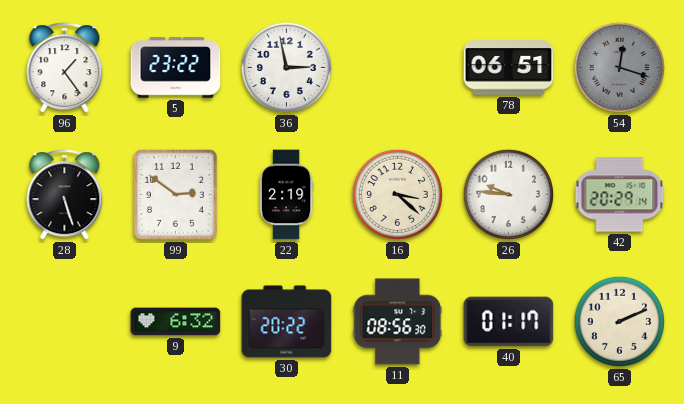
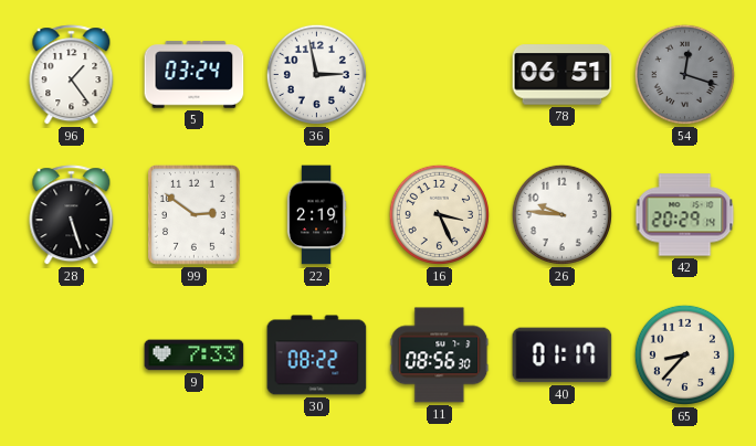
5: 23:22 -> 03:24 (195, 75)
16: 3:22 -> 3:26 (439, 214)
9: 6:32 -> 7:33 (195, 355)
30: 20:22 -> 08:22 (317, 355)
65: 2:11 -> 8:37 (684, 354)
